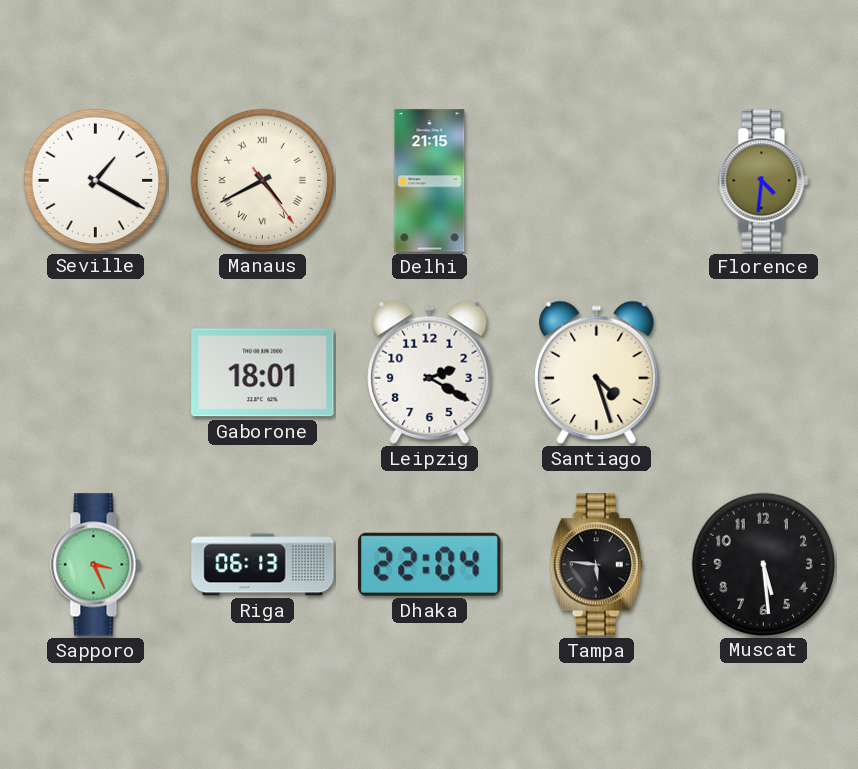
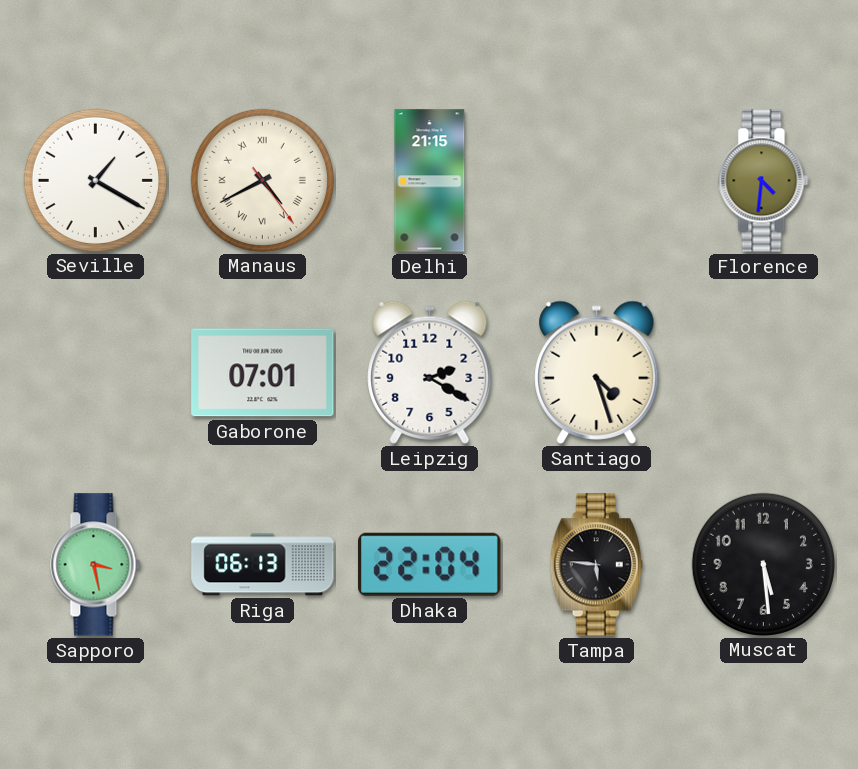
Gaborone: 18:01 -> 07:01 (263, 373)
Sapporo: 3:26 -> 3:28 (96, 565)
